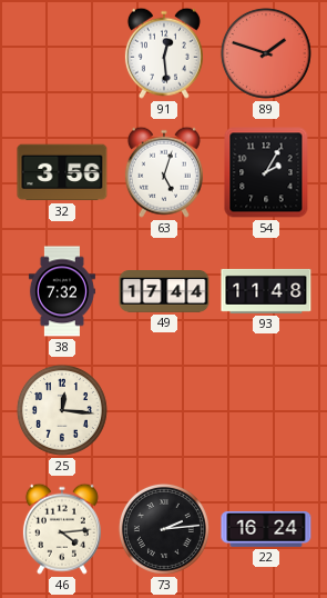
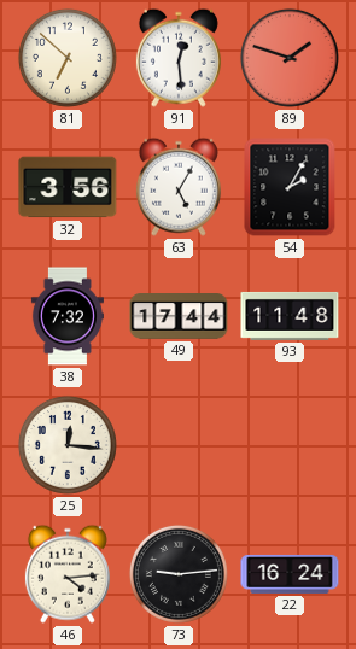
81: none -> 6:52 (68, 58)
63: 5:03 -> 5:05 (179, 187)
73: 2:14 -> 9:14 (179, 574)
